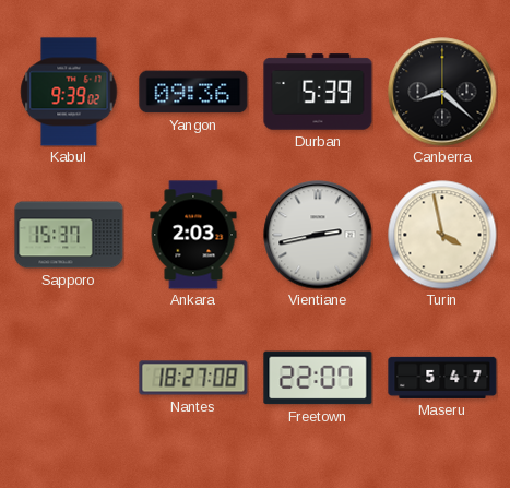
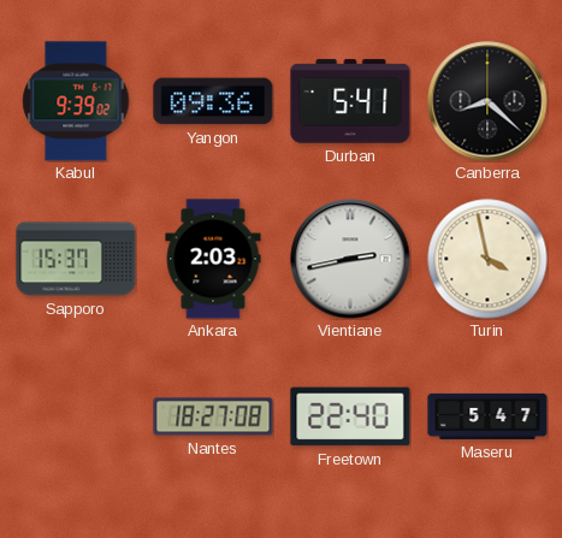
Durban: 5:39 -> 5:41 (350, 101)
Freetown: 22:07 -> 22:40 (350, 416)
